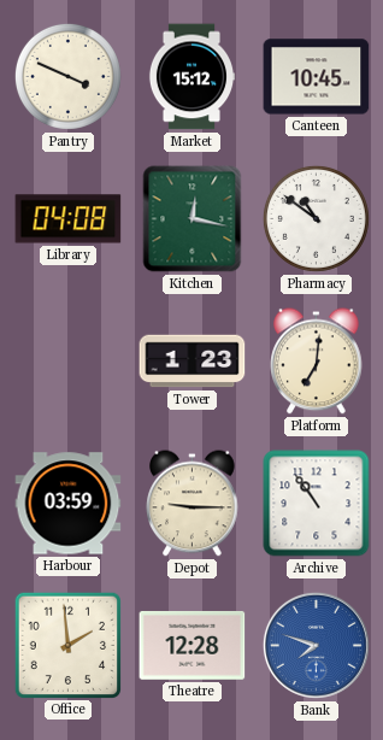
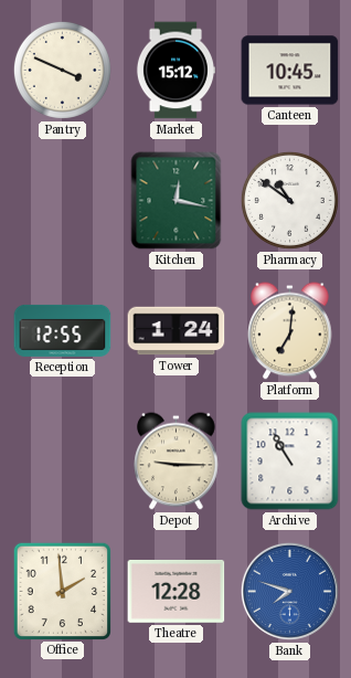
Library: 04:08 -> none (69, 219)
Reception: none -> 12:55 (63, 330)
Tower: 1:23 -> 1:24 (177, 331)
Harbour: 03:59 -> none (69, 504)
Archive: 10:54 -> 10:55 (290, 462)
